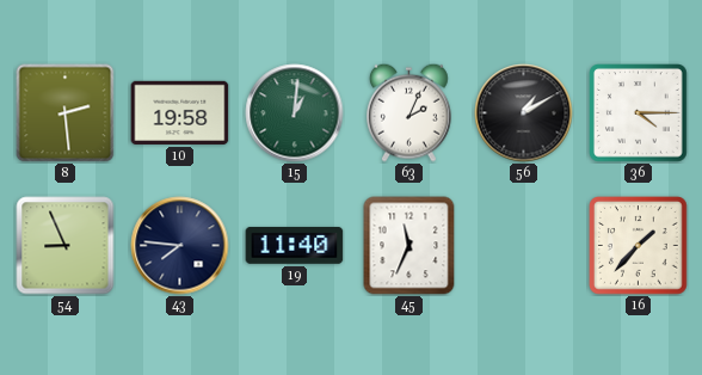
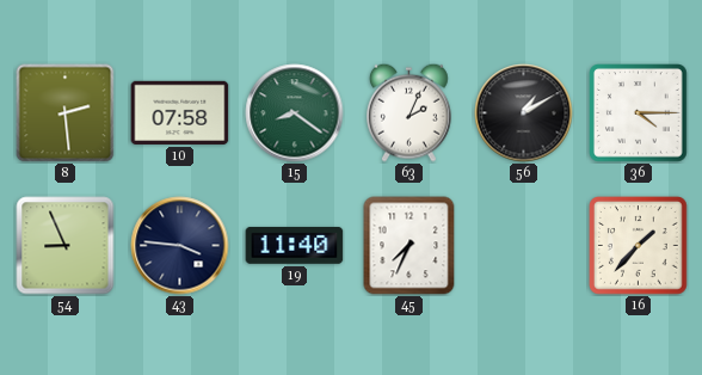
10: 19:58 -> 07:58 (180, 112)
15: 1:01 -> 8:21 (295, 113)
43: 7:46 -> 3:46 (180, 246)
45: 11:34 -> 7:34 (410, 246)
